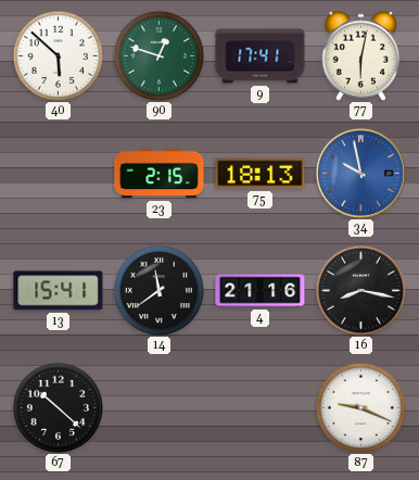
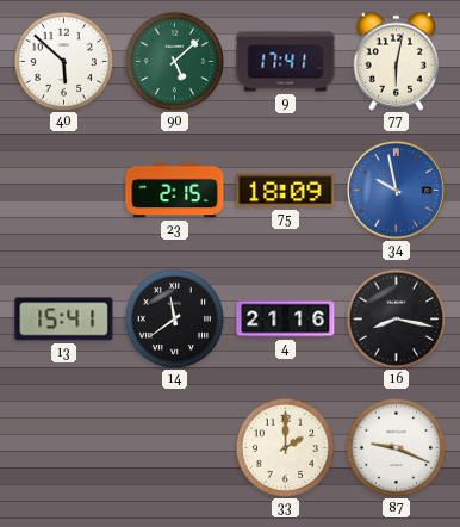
90: 12:48 -> 5:08 (174, 61)
75: 18:13 -> 18:09 (286, 191)
67: 10:22 -> none (58, 407)
33: none -> 2:00 (285, 447)
